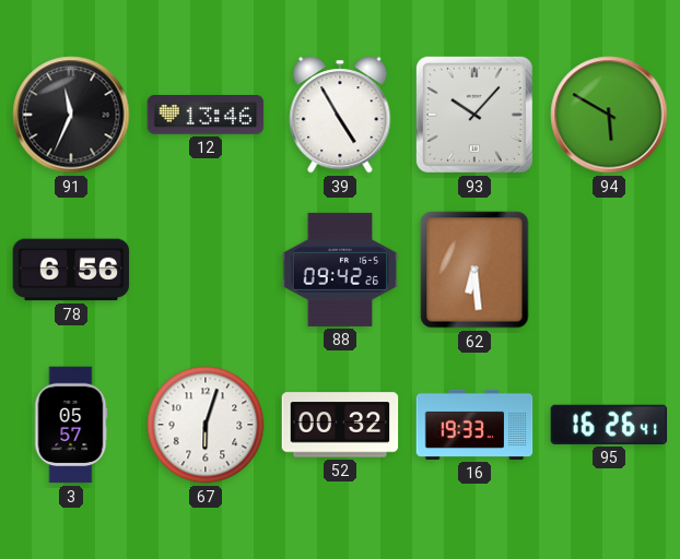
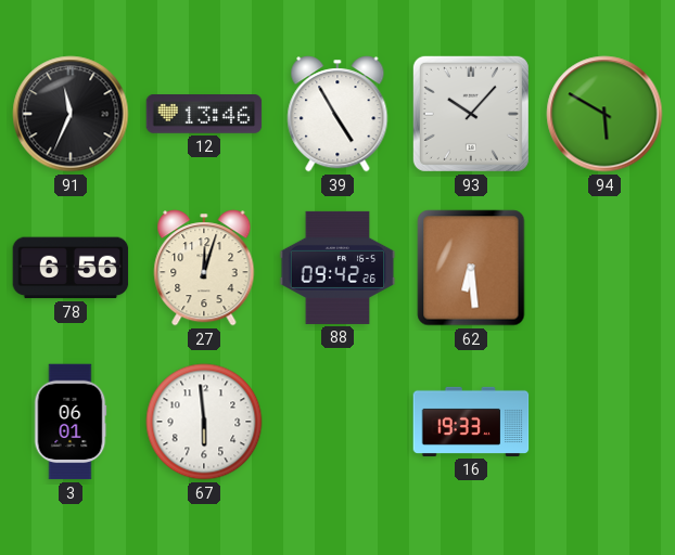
27: none -> 12:03 (204, 268)
3: 05:57 -> 06:01 (71, 422)
67: 6:03 -> 5:59 (204, 422)
52: 00:32 -> none (340, 425)
95: 16:26 -> none (609, 425)
